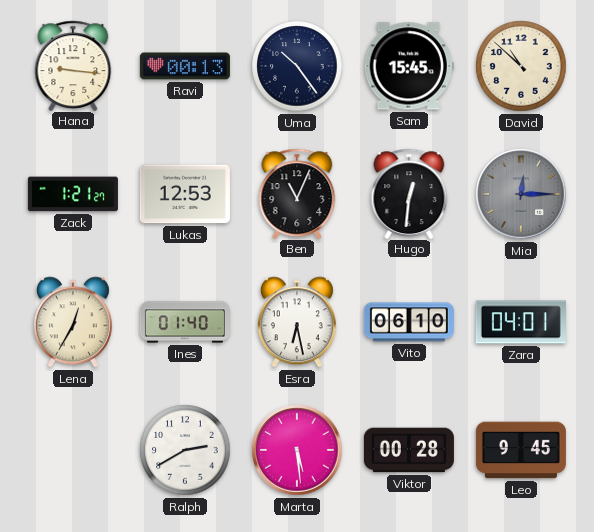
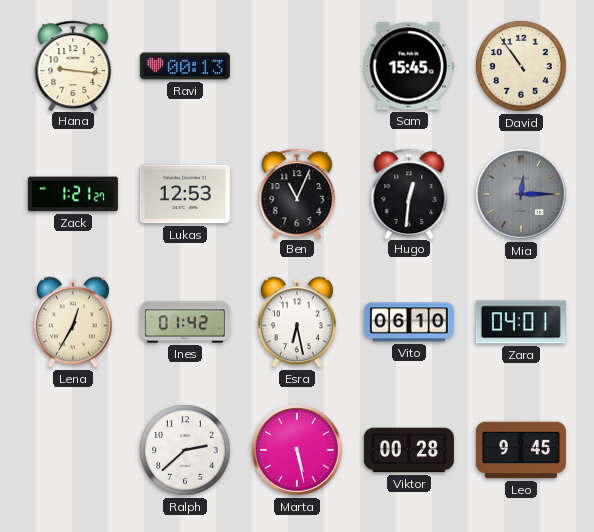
Uma: 10:24 -> none (297, 66)
David: 10:52 -> 10:54 (521, 66)
Ines: 01:40 -> 01:42 (185, 322)
Ralph: 2:40 -> 2:38 (185, 450)
Marta: 5:29 -> 5:28 (297, 450)
